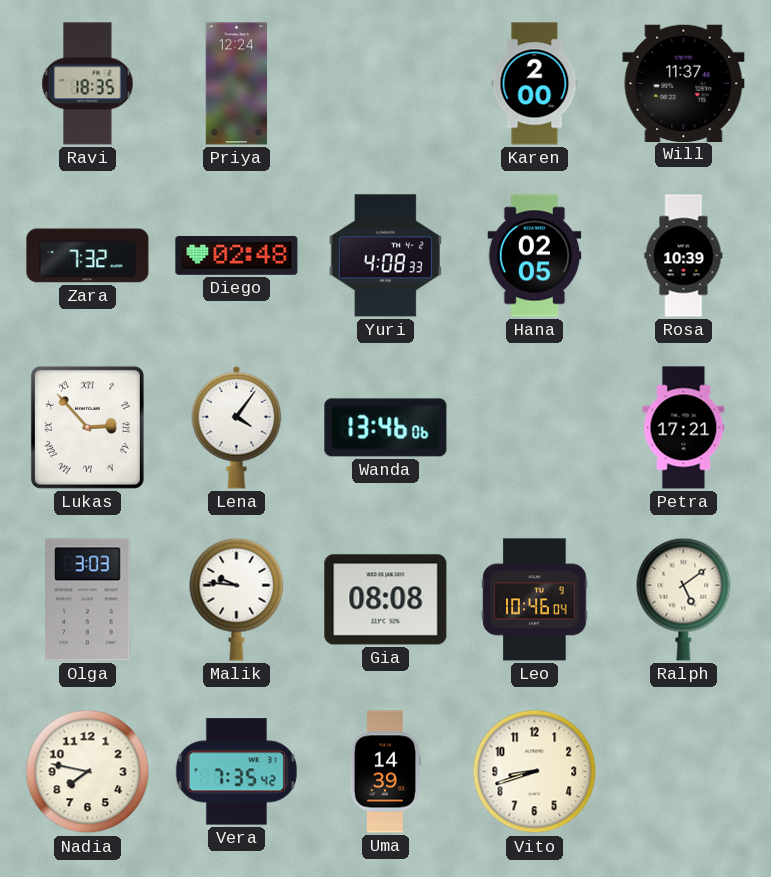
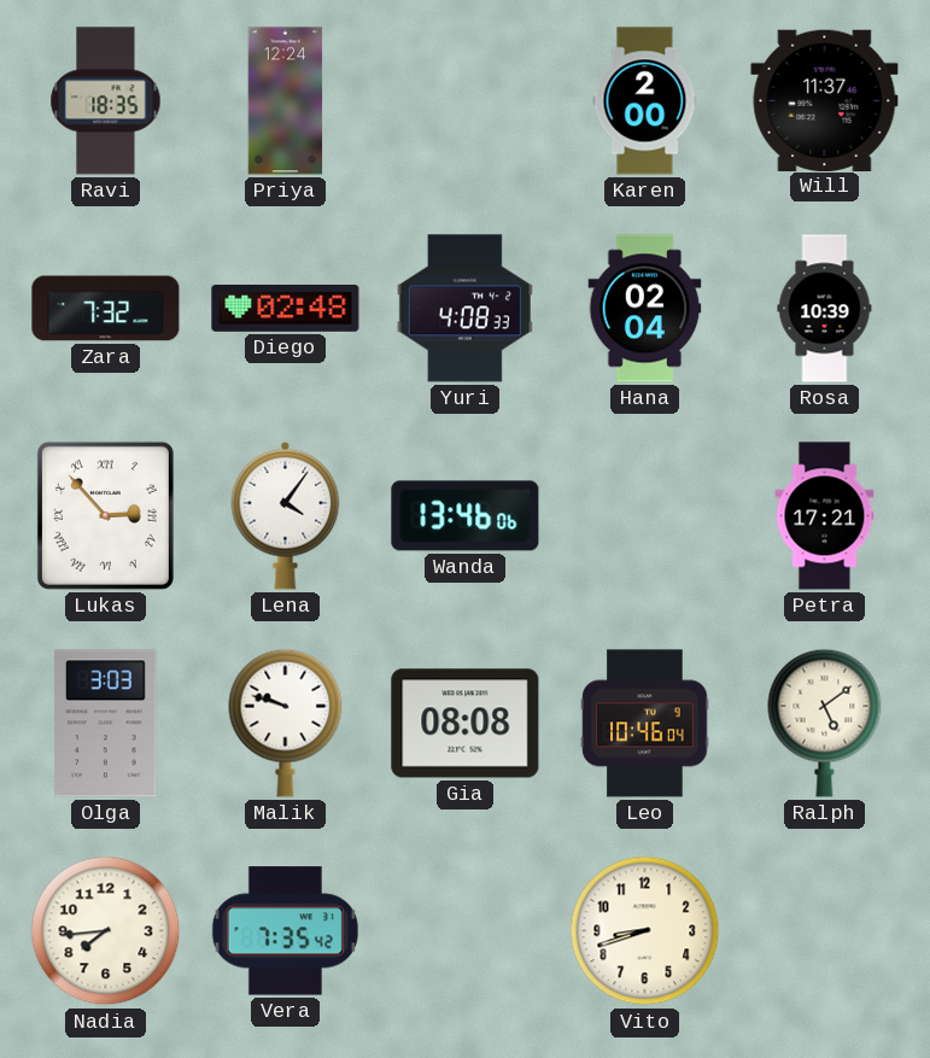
Hana: 02:05 -> 02:04 (645, 309)
Malik: 9:46 -> 9:48 (286, 723)
Nadia: 7:47 -> 7:44 (106, 931)
Uma: 14:39 -> none (385, 772)
